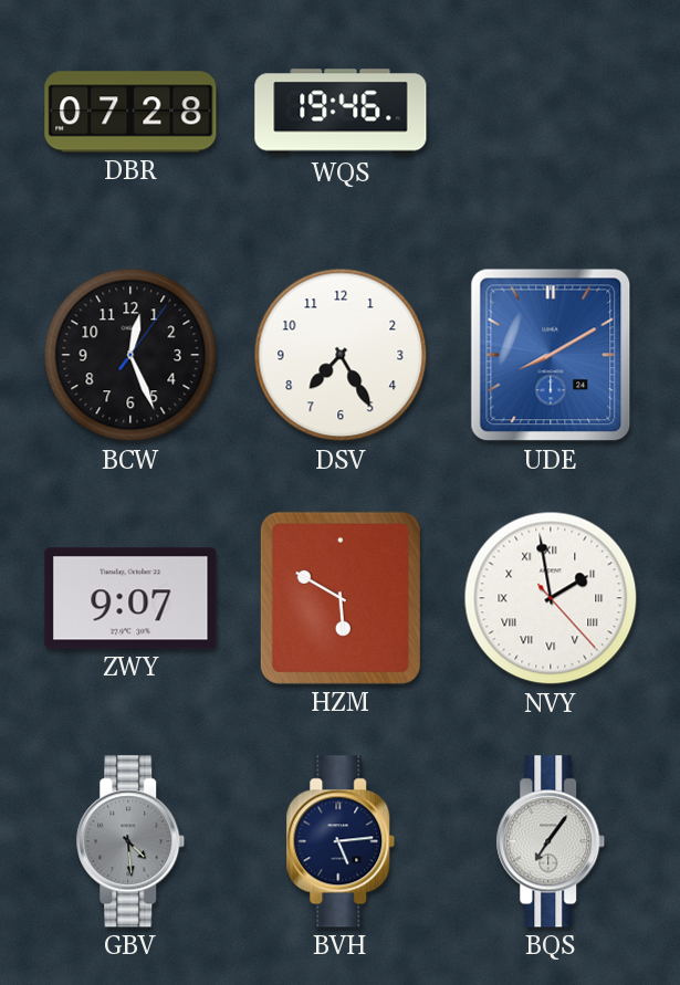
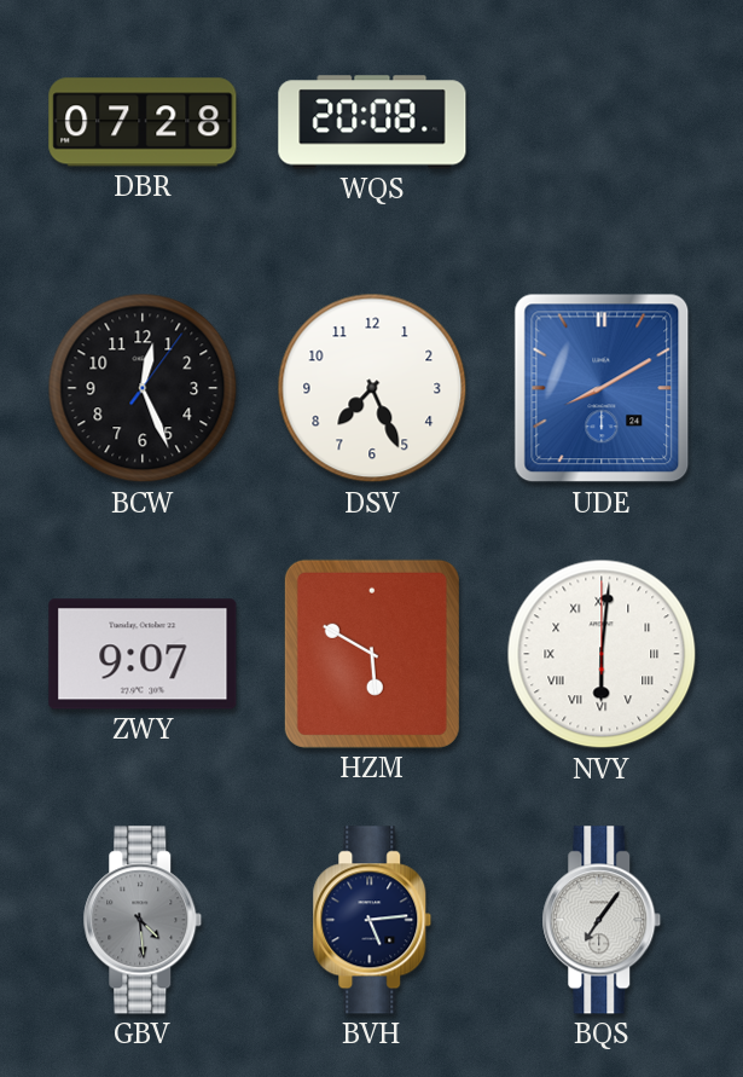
WQS: 19:46 -> 20:08 (372, 122)
DSV: 7:25 -> 7:26 (372, 388)
NVY: 1:58 -> 6:01 (602, 654)
